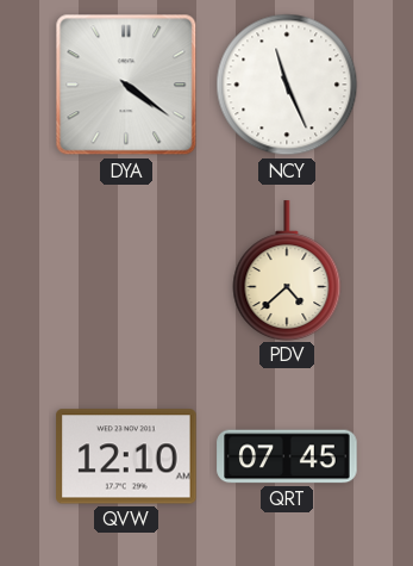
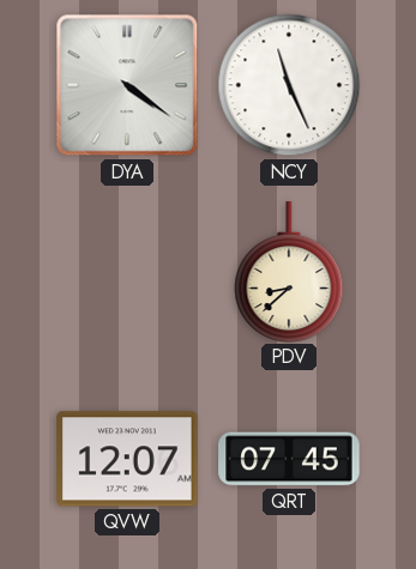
PDV: 4:38 -> 8:38 (289, 272)
QVW: 12:10 -> 12:07 (127, 459)
